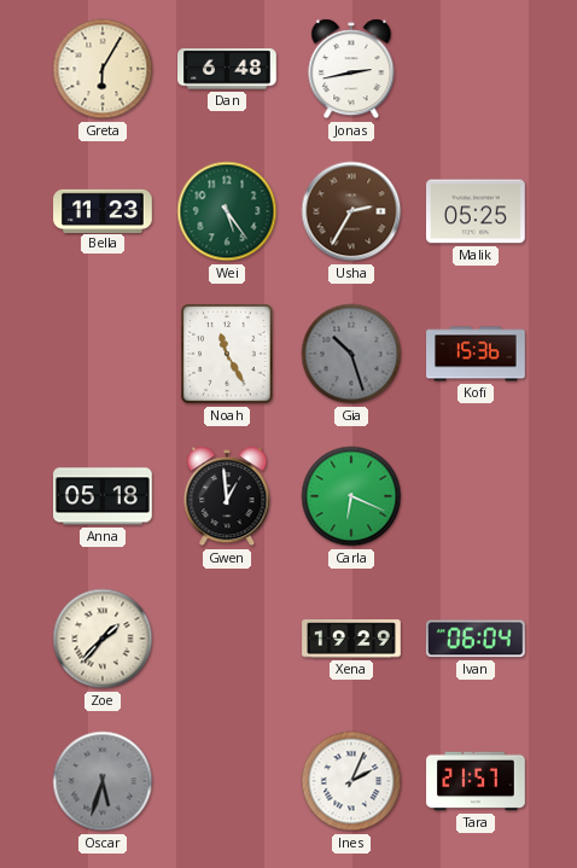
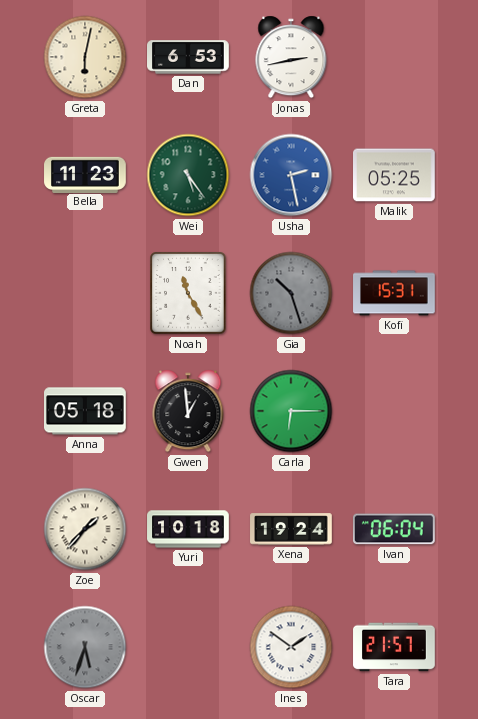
Greta: 6:05 -> 6:02 (85, 57)
Dan: 6:48 -> 6:53 (189, 57)
Usha: 2:35 -> 2:28 (291, 175)
Usha dial: brown -> blue (291, 175)
Kofi: 15:36 -> 15:31 (394, 293)
Carla: 6:19 -> 6:15 (291, 411)
Yuri: none -> 10:18 (188, 529)
Xena: 19:29 -> 19:24 (291, 529)
Ines: 2:04 -> 1:51 (291, 647)
